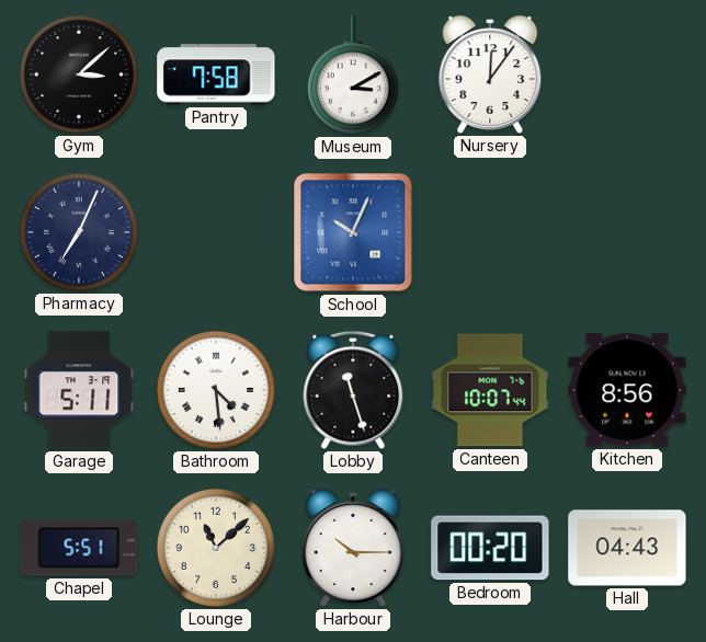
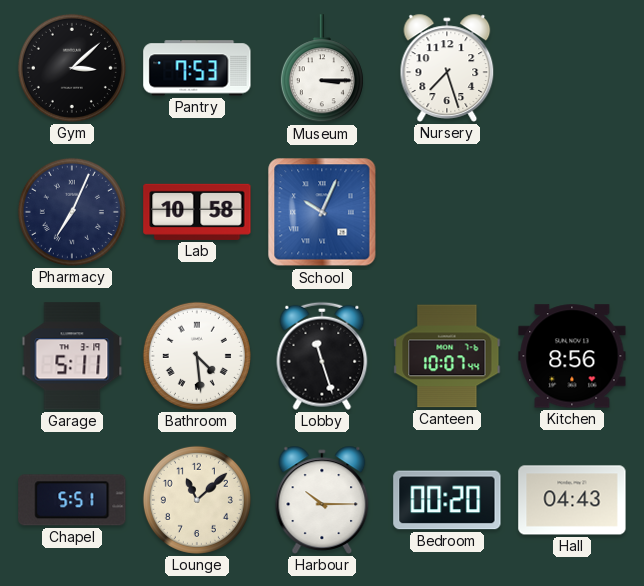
Pantry: 7:58 -> 7:53 (197, 68)
Museum: 3:10 -> 3:15 (322, 69)
Nursery: 12:06 -> 7:27 (447, 68)
Lab: none -> 10:58 (197, 212)
